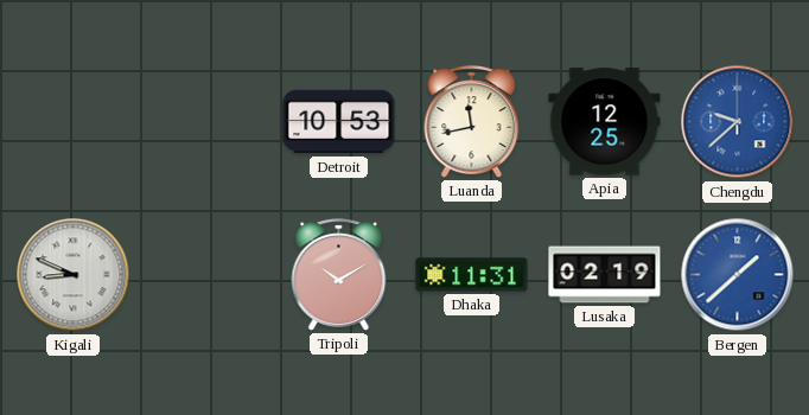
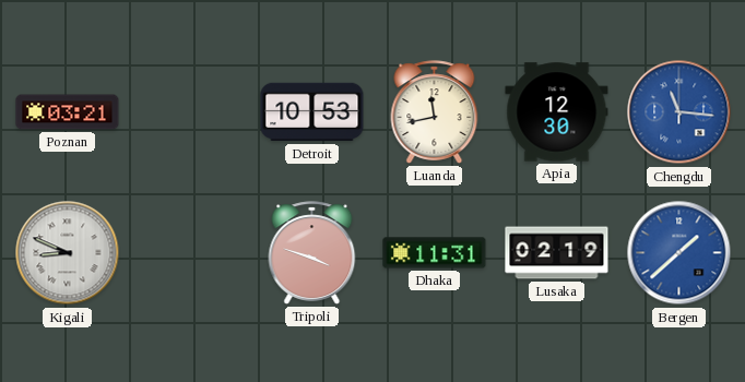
Poznan: none -> 03:21 (68, 112)
Apia: 12:25 -> 12:30 (557, 112)
Chengdu: 9:38 -> 11:16 (679, 112)
Tripoli: 10:10 -> 3:48 (312, 253)
